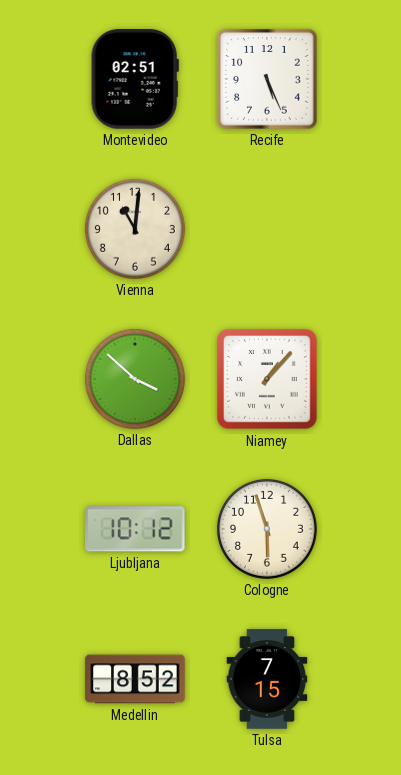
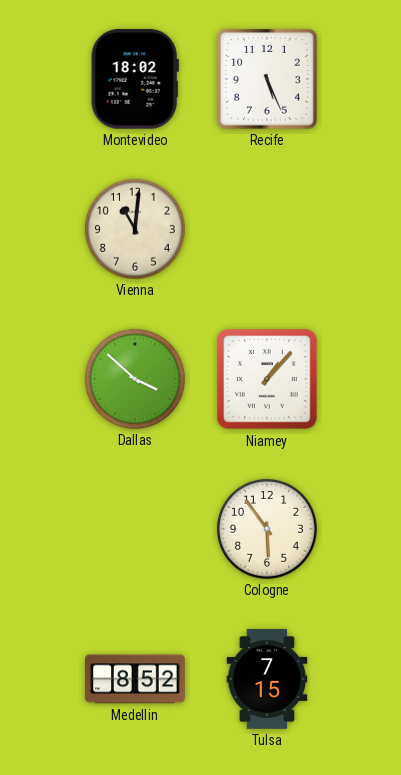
Montevideo: 02:51 -> 18:02 (135, 79)
Ljubljana: 10:12 -> none (136, 529)
Cologne: 5:57 -> 5:54 (267, 529)
